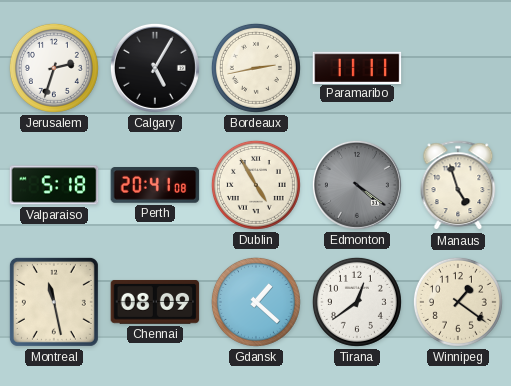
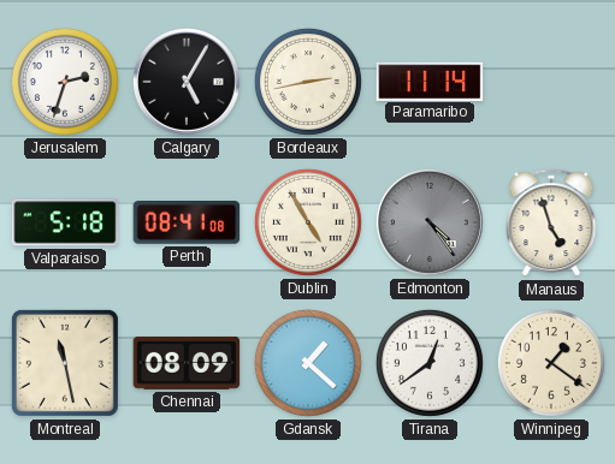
Paramaribo: 11:11 -> 11:14 (430, 81)
Perth: 20:41 -> 08:41 (187, 224)
Edmonton: 4:21 -> 4:24 (430, 222)
